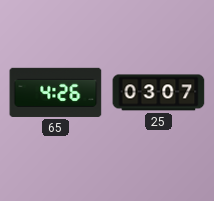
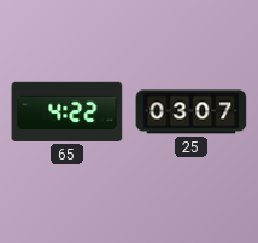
65: 4:26 -> 4:22 (68, 111)
